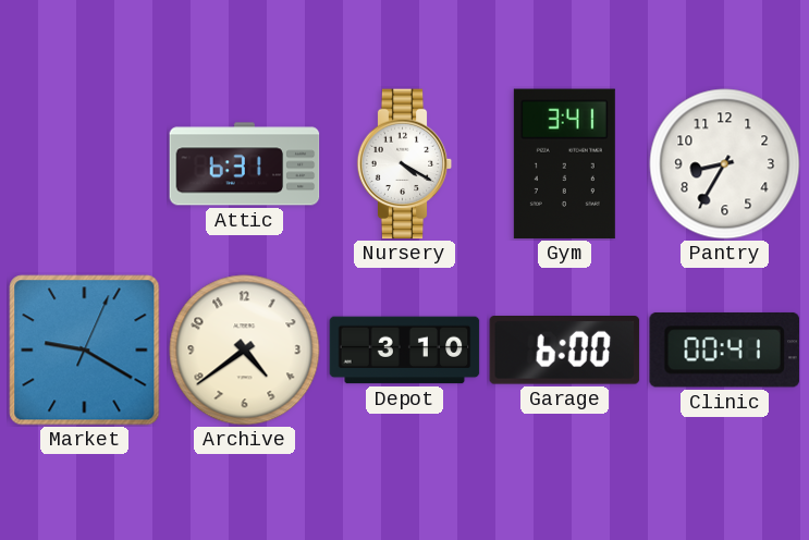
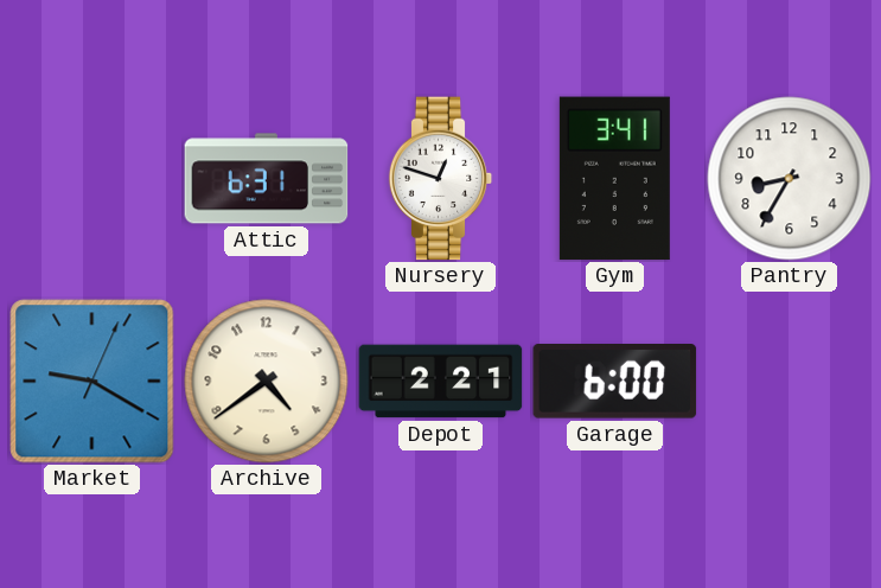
Nursery: 4:20 -> 12:48 (441, 179)
Depot: 3:10 -> 2:21 (441, 382)
Clinic: 00:41 -> none (724, 349)
